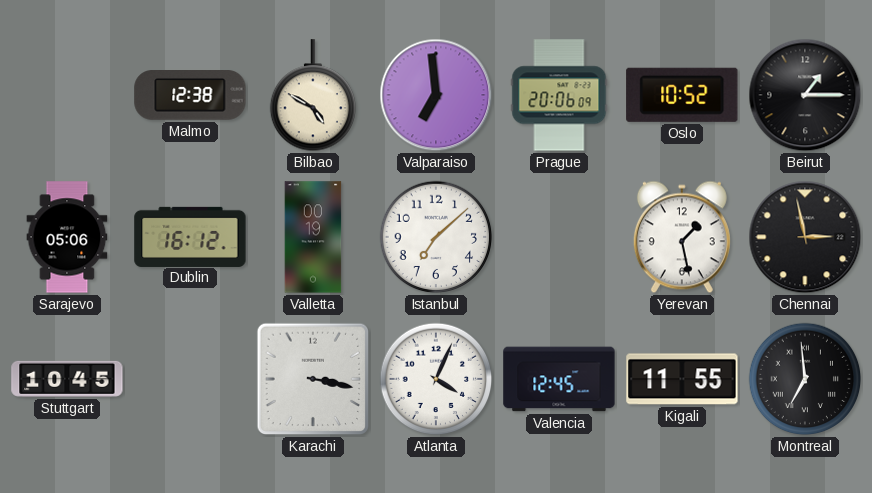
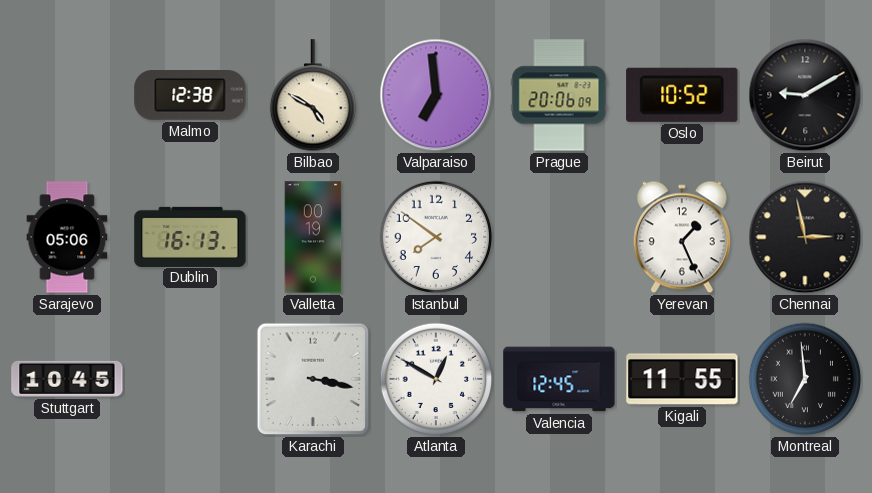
Beirut: 1:15 -> 9:10 (805, 95)
Dublin: 16:12 -> 16:13 (190, 236)
Istanbul: 7:08 -> 7:51 (436, 237)
Yerevan: 1:28 -> 1:26 (682, 237)
Atlanta: 4:04 -> 12:50 (436, 379)
